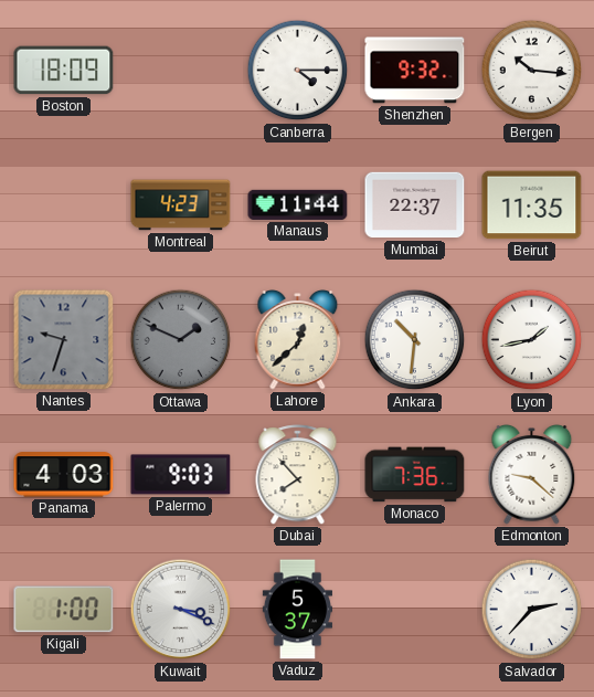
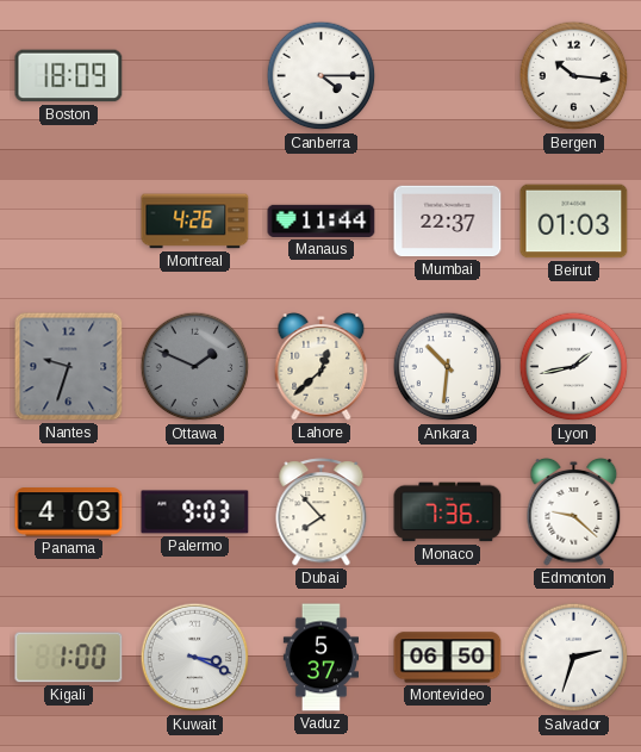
Shenzhen: 9:32 -> none (415, 71)
Montreal: 4:23 -> 4:26 (195, 222)
Beirut: 11:35 -> 01:03 (574, 222)
Montevideo: none -> 06:50 (448, 658)
Salvador: 2:37 -> 2:33 (574, 658)
